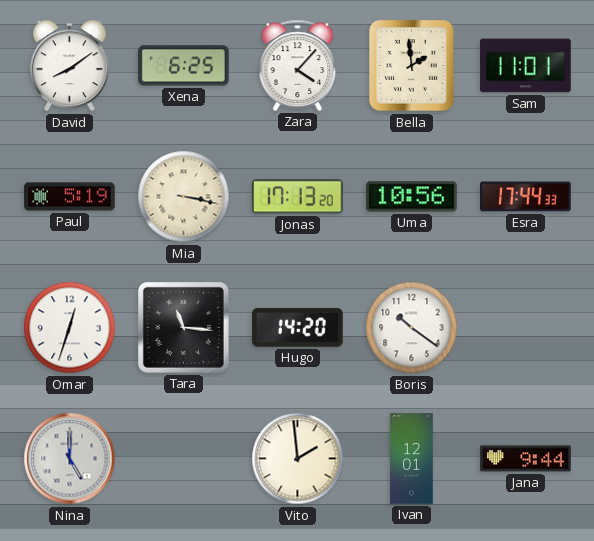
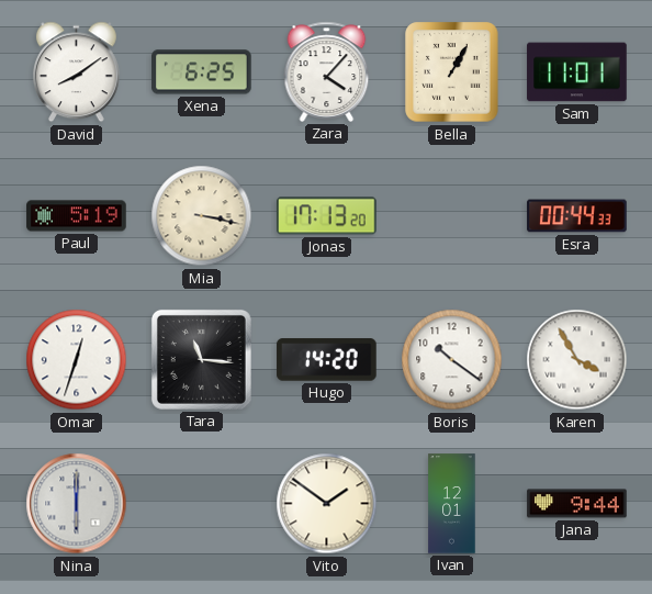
Bella: 1:59 -> 1:05 (452, 72)
Uma: 10:56 -> none (412, 197)
Esra: 17:44 -> 00:44 (577, 216)
Karen: none -> 3:55 (577, 360)
Nina: 5:00 -> 6:00 (77, 504)
Vito: 1:59 -> 1:51 (327, 504)
